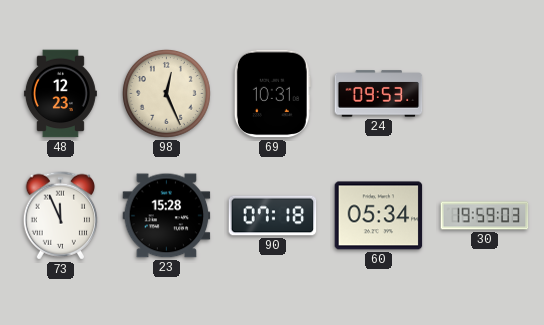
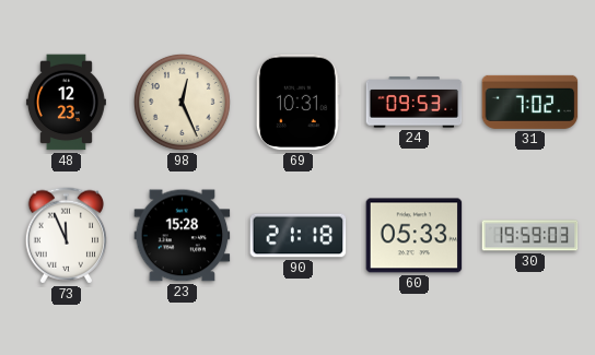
31: none -> 7:02 (530, 102)
90: 07:18 -> 21:18 (299, 236)
60: 05:34 -> 05:33 (415, 236)
